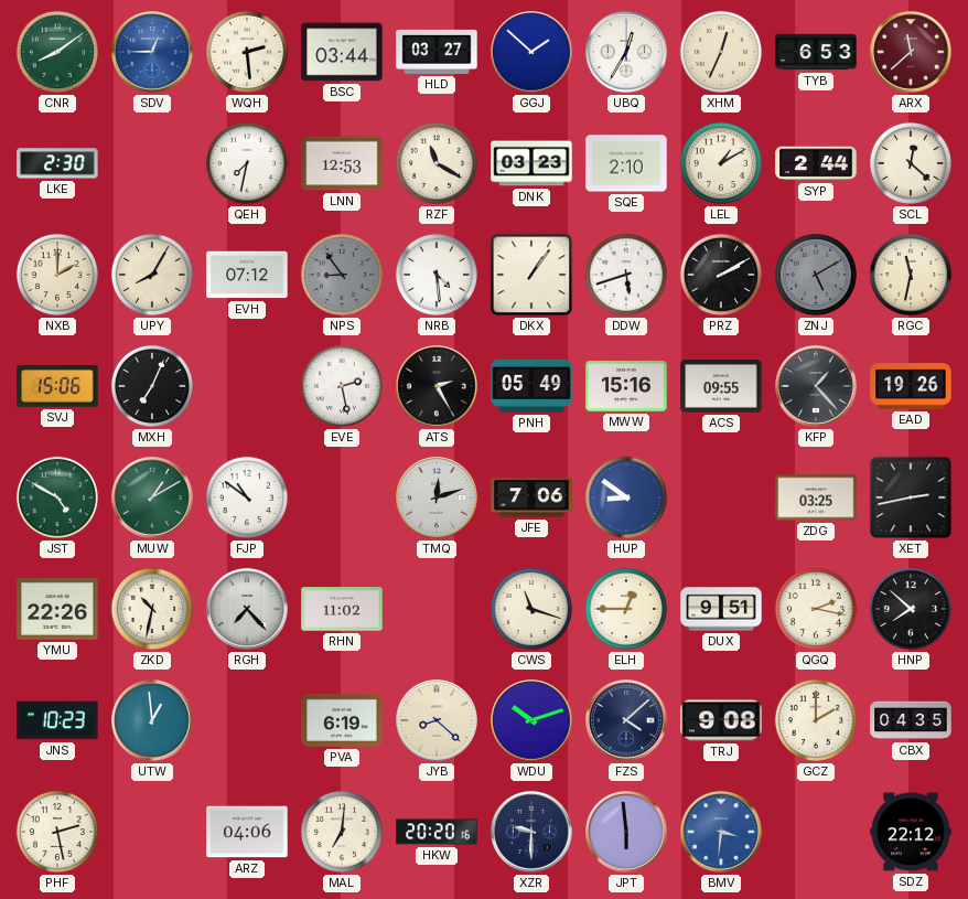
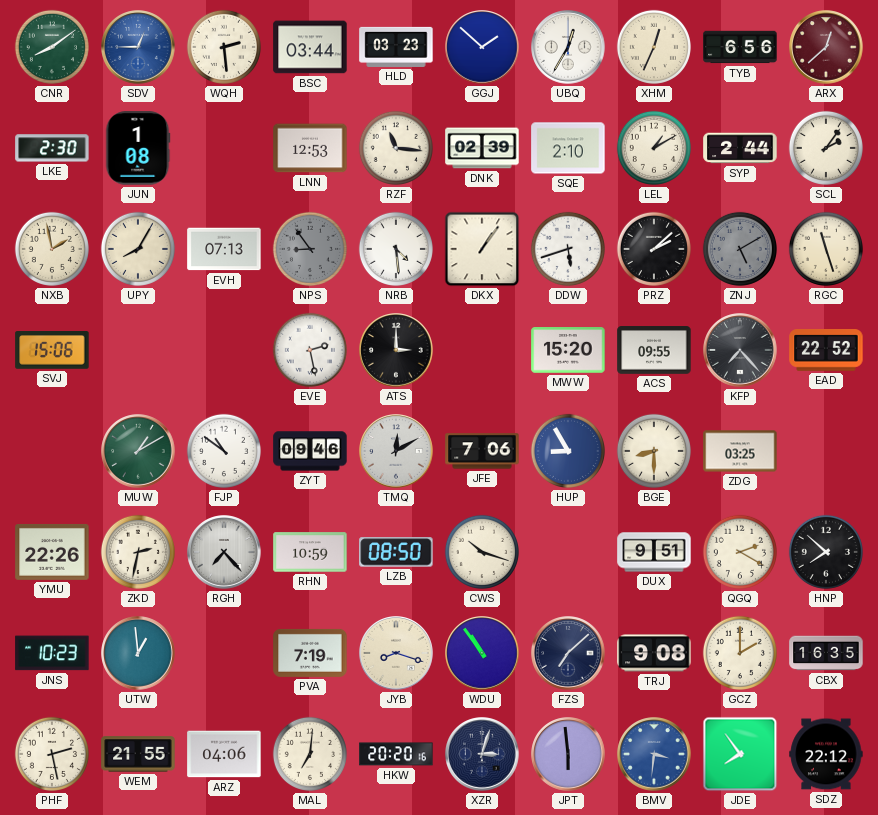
HLD: 03:27 -> 03:23 (396, 47)
TYB: 6:53 -> 6:56 (740, 47)
ARX: 11:38 -> 12:38 (826, 47)
JUN: none -> 1:08 (138, 148)
QEH: 7:32 -> none (247, 163)
RZF: 11:20 -> 11:16 (396, 148)
DNK: 03:23 -> 02:39 (482, 148)
SCL: 12:22 -> 2:06 (826, 148)
NXB: 2:00 -> 1:58 (52, 249)
EVH: 07:12 -> 07:13 (224, 249)
PRZ: 2:10 -> 2:08 (654, 249)
RGC: 11:32 -> 11:27 (826, 249)
MXH: 7:04 -> none (152, 386)
ATS: 2:25 -> 3:00 (396, 350)
PNH: 05:49 -> none (531, 386)
MWW: 15:16 -> 15:20 (568, 350)
KFP: 1:23 -> 7:23 (740, 350)
EAD: 19:26 -> 22:52 (826, 350)
JST: 4:50 -> none (57, 497)
ZYT: none -> 09:46 (310, 451)
TMQ: 12:12 -> 12:10 (396, 451)
HUP: 8:51 -> 8:55 (568, 451)
BGE: none -> 8:30 (654, 451)
XET: 2:43 -> none (911, 497)
ZKD: 10:32 -> 2:32 (138, 552)
RHN: 11:02 -> 10:59 (310, 552)
LZB: none -> 08:50 (396, 552)
CWS: 11:18 -> 10:18 (482, 552)
ELH: 12:45 -> none (626, 609)
QGQ: 2:17 -> 2:20 (740, 552)
PVA: 6:19 -> 7:19 (310, 653)
JYB: 8:22 -> 8:18 (396, 653)
WDU: 10:12 -> 10:54 (482, 653)
FZS: 4:08 -> 7:08 (568, 653)
CBX: 04:35 -> 16:35 (826, 653)
WEM: none -> 21:55 (138, 754)
XZR: 9:30 -> 3:03 (482, 754)
JDE: none -> 7:54 (740, 754)
